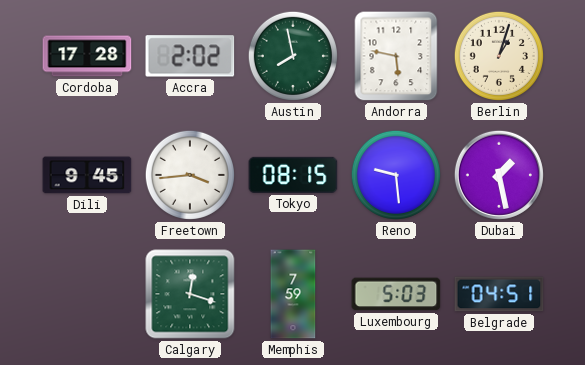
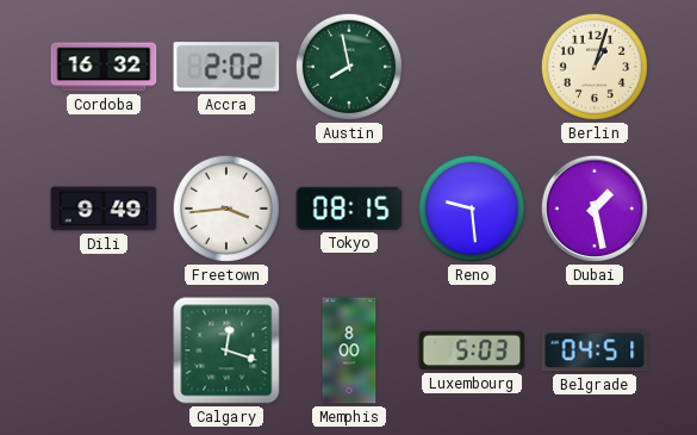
Cordoba: 17:28 -> 16:32 (104, 67)
Andorra: 5:47 -> none (396, 56)
Dili: 9:45 -> 9:49 (104, 209)
Memphis: 7:59 -> 8:00 (349, 350)
